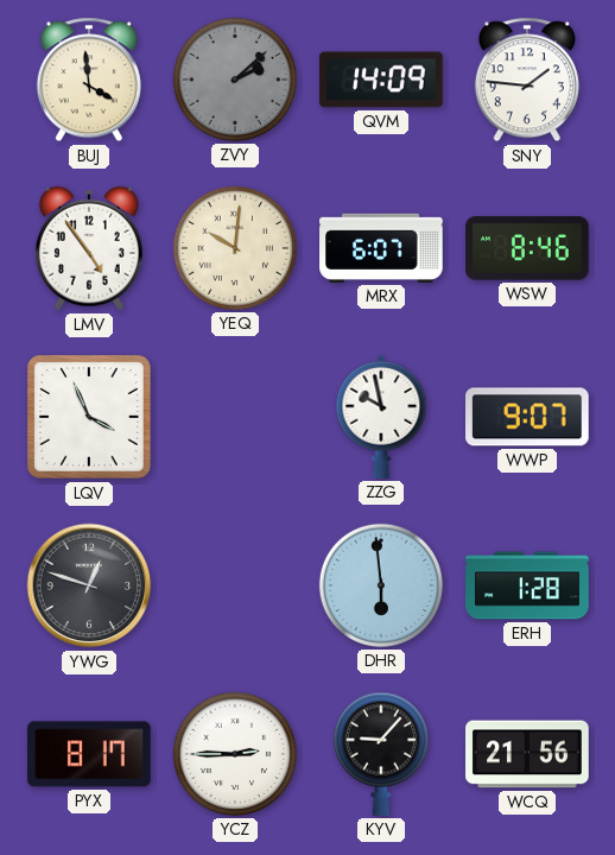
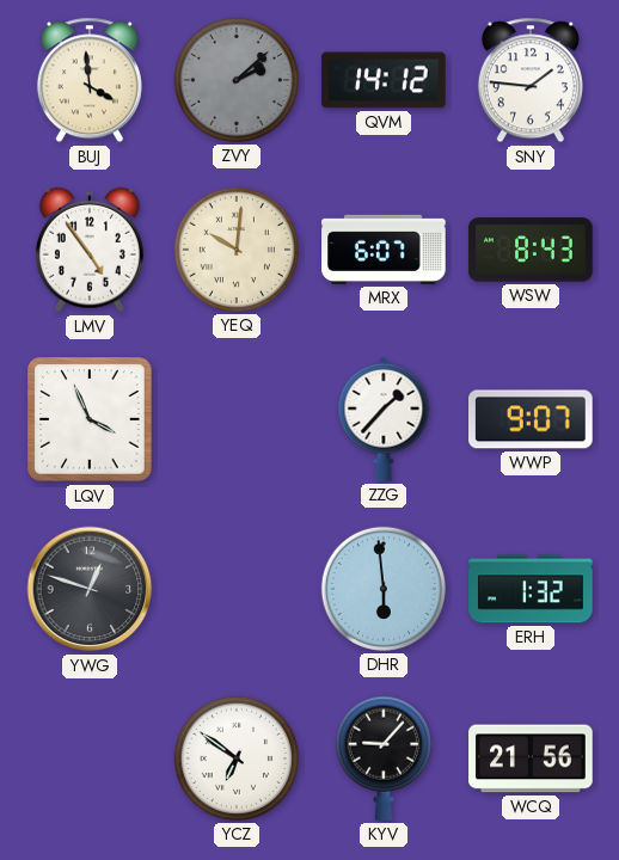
QVM: 14:09 -> 14:12 (384, 80)
WSW: 8:46 -> 8:43 (531, 250)
ZZG: 9:58 -> 1:37 (384, 419)
ERH: 1:28 -> 1:32 (531, 589)
PYX: 8:17 -> none (89, 754)
YCZ: 2:45 -> 6:51 (237, 758)
